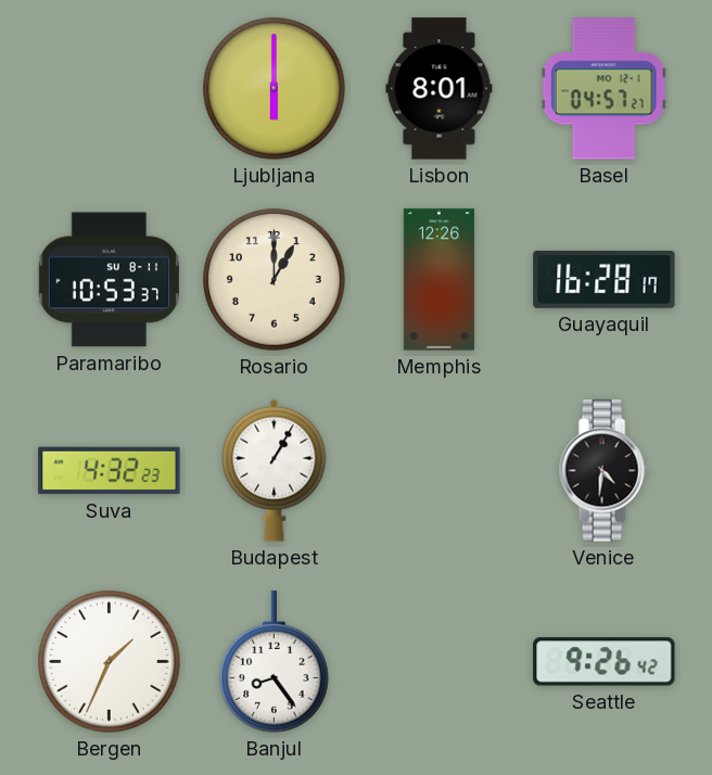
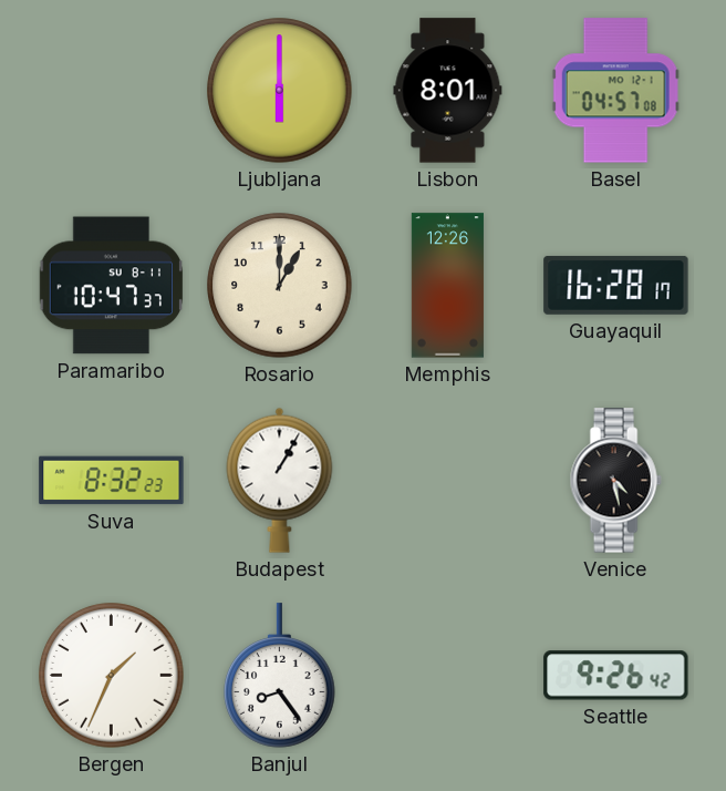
Basel: 04:57:27 -> 04:57:08 (615, 91)
Paramaribo: 10:53 -> 10:47 (111, 286)
Suva: 4:32 -> 8:32 (112, 481)
Venice: 4:31 -> 4:28 (615, 481)
